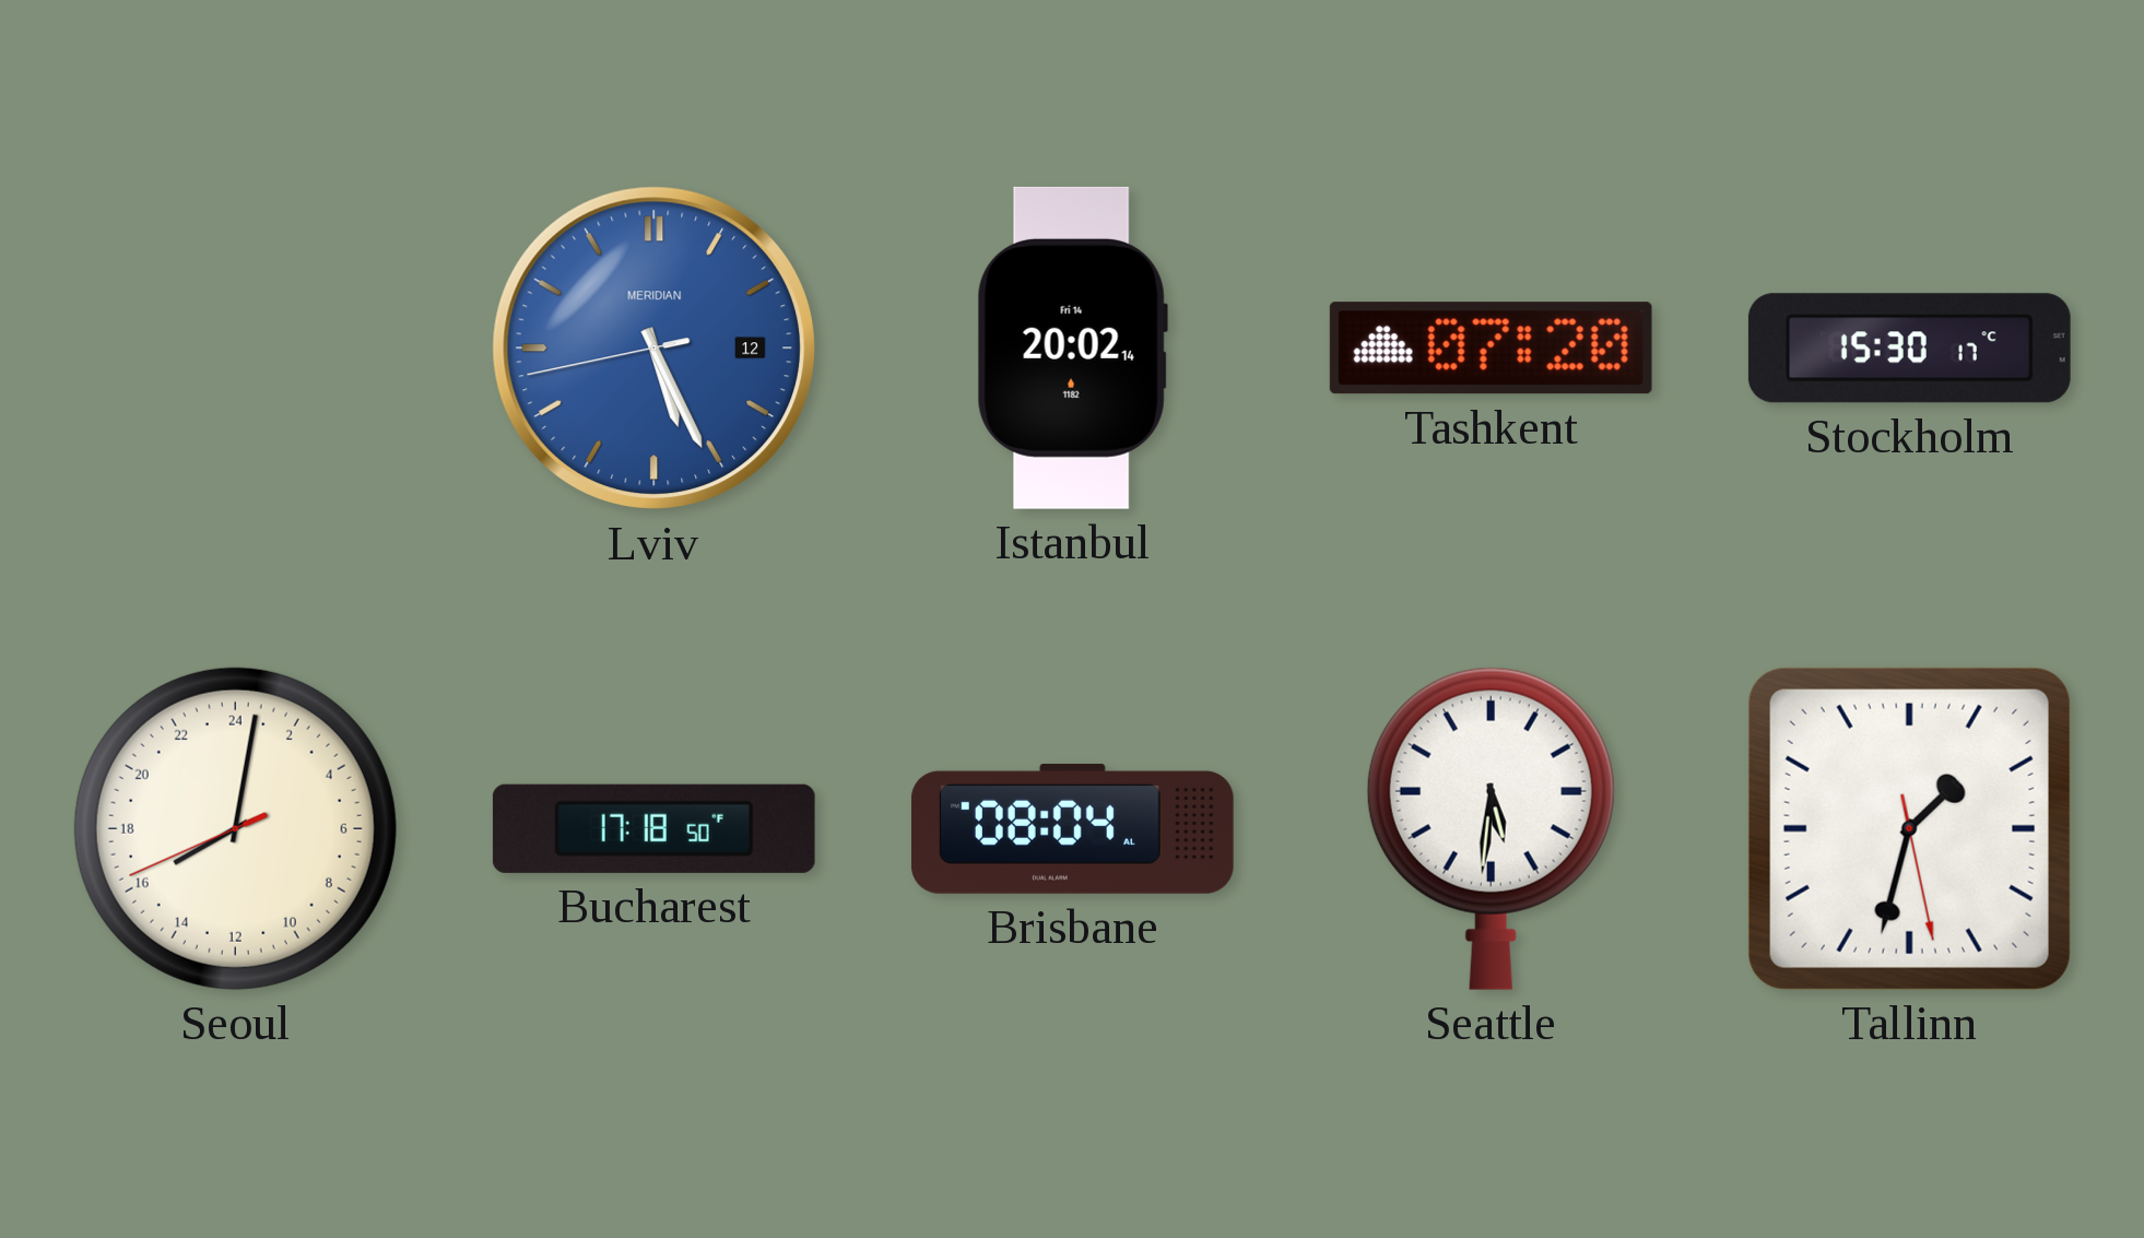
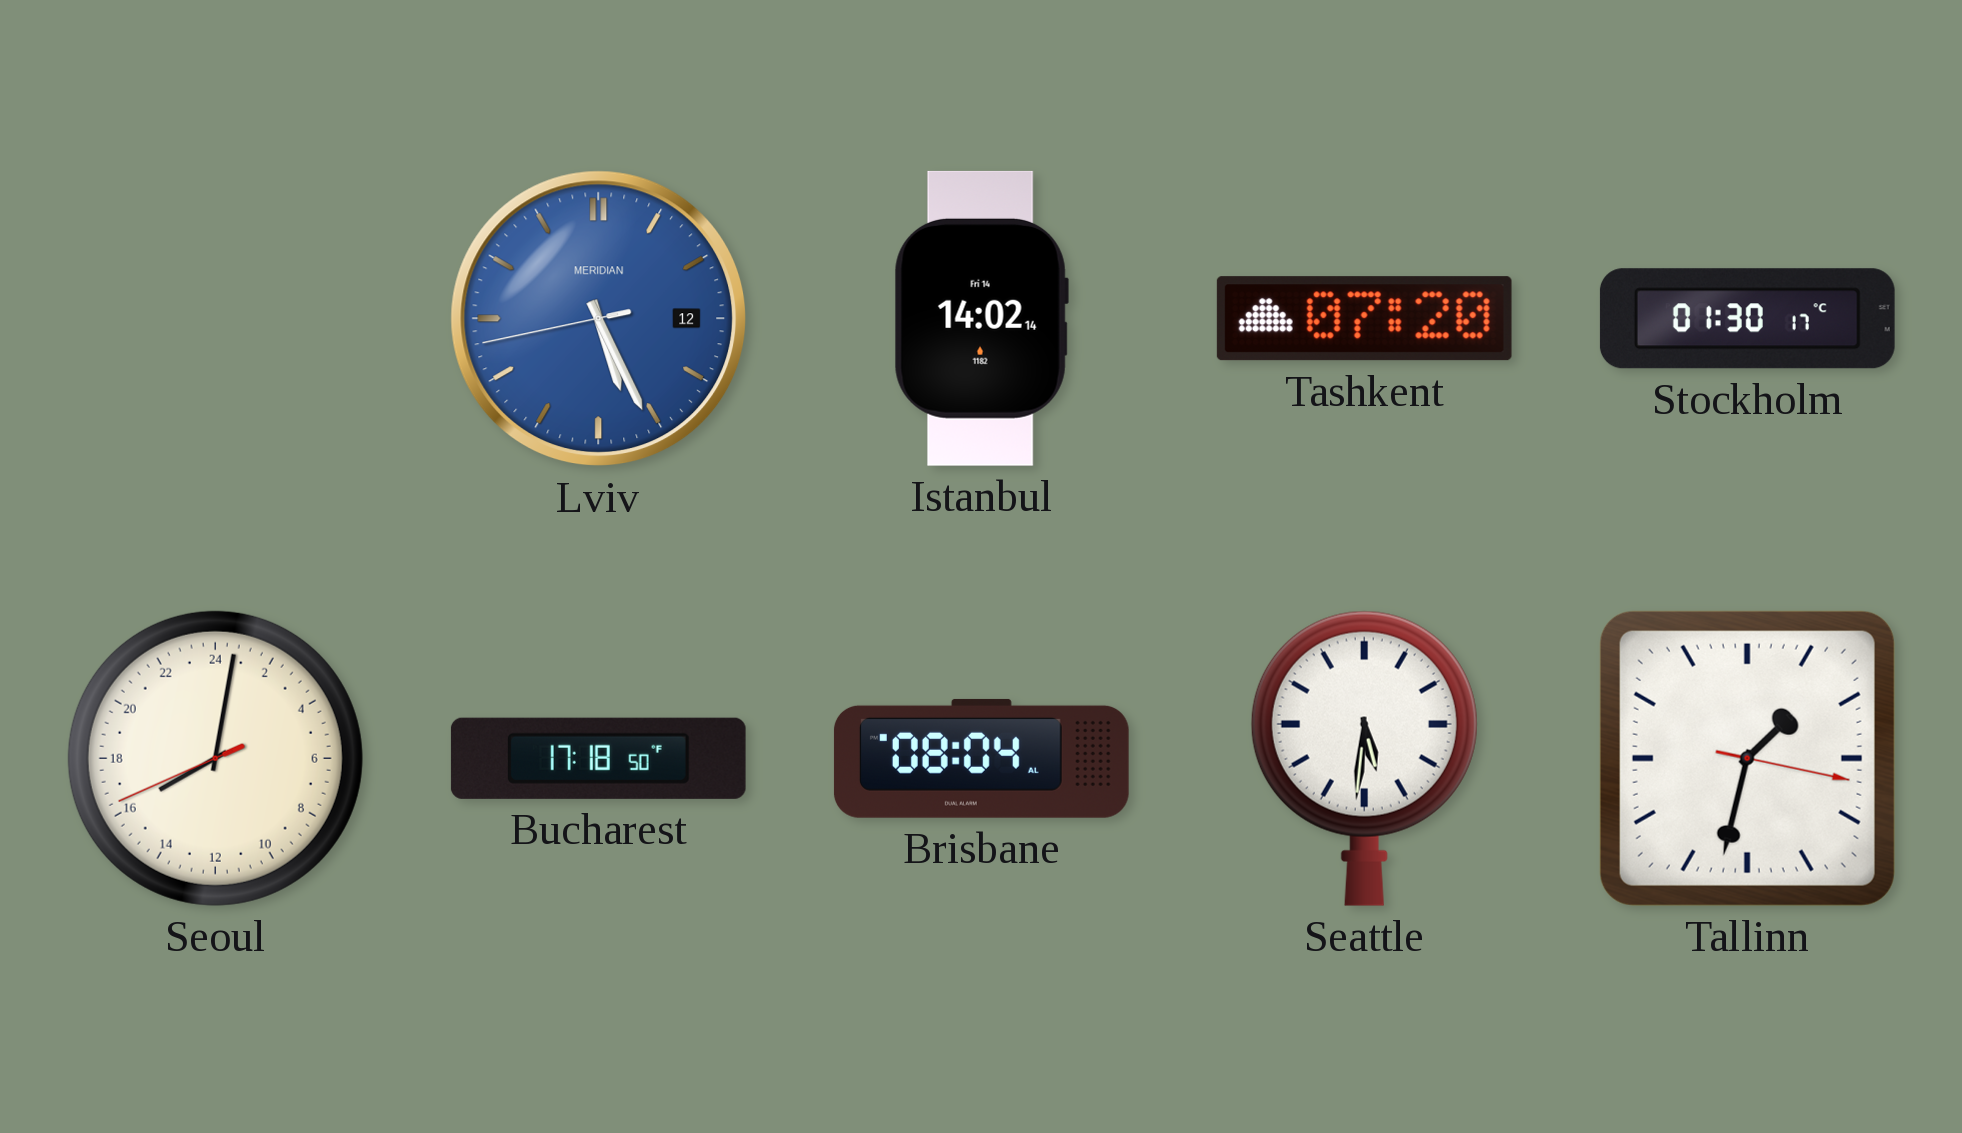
Istanbul: 20:02 -> 14:02 (981, 318)
Stockholm: 15:30 -> 01:30 (1747, 319)
Tallinn: 1:32:28 -> 1:32:17 (1747, 758)
